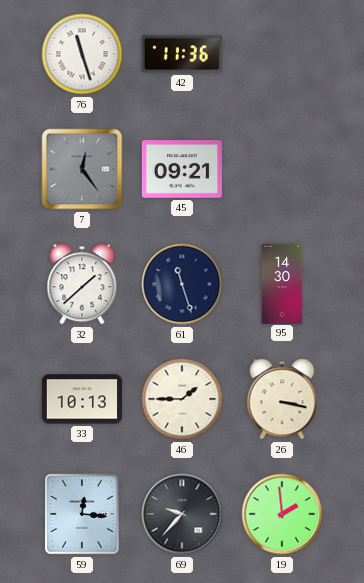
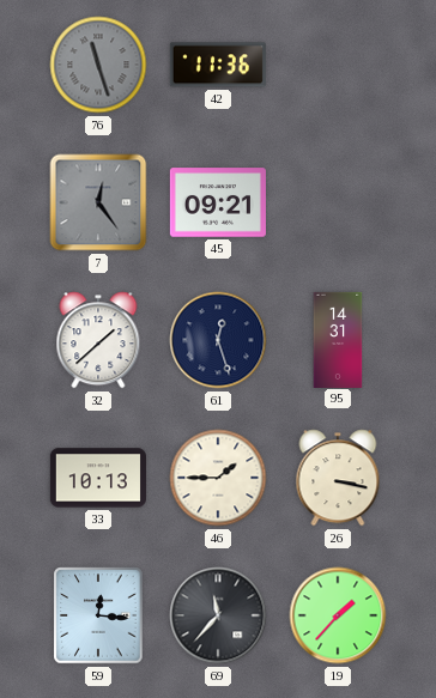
76 dial: white -> grey (98, 65)
61: 11:27 -> 12:27 (218, 340)
95: 14:30 -> 14:31 (338, 339)
69: 9:37 -> 11:37 (218, 615)
19: 1:59 -> 1:37 (338, 615)
